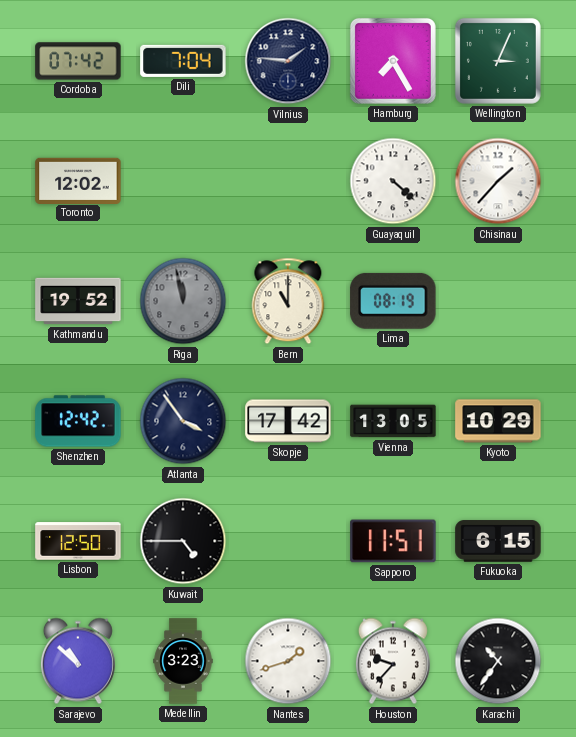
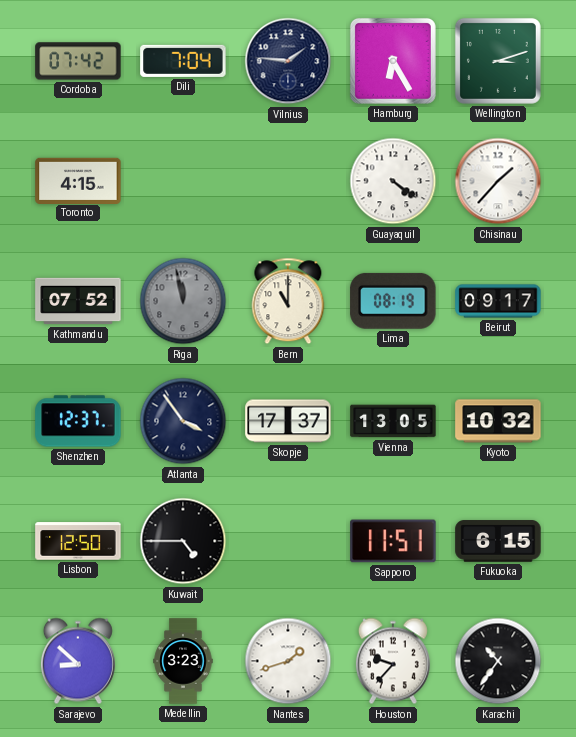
Hamburg: 7:25 -> 6:25 (393, 61)
Wellington: 3:04 -> 3:12 (498, 61)
Toronto: 12:02 -> 4:15 (78, 180)
Guayaquil: 4:22 -> 4:21 (393, 181)
Kathmandu: 19:52 -> 07:52 (78, 301)
Beirut: none -> 09:17 (498, 301)
Shenzhen: 12:42 -> 12:37 (78, 421)
Skopje: 17:42 -> 17:37 (288, 421)
Kyoto: 10:29 -> 10:32 (498, 421)
Sarajevo: 10:52 -> 8:52 (78, 661)
